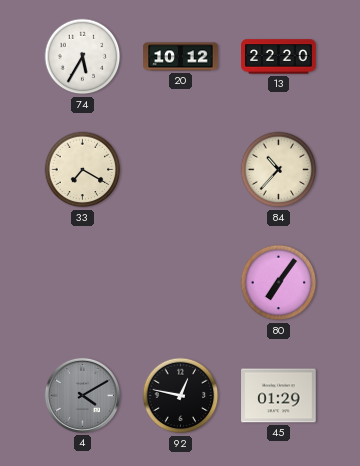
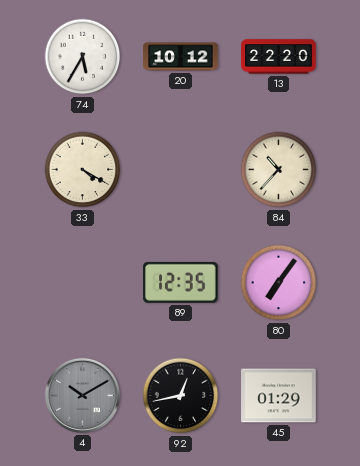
33: 7:20 -> 4:20 (83, 170)
89: none -> 12:35 (181, 282)
4: 4:10 -> 10:10 (82, 395)
92: 12:47 -> 12:43 (181, 396)
